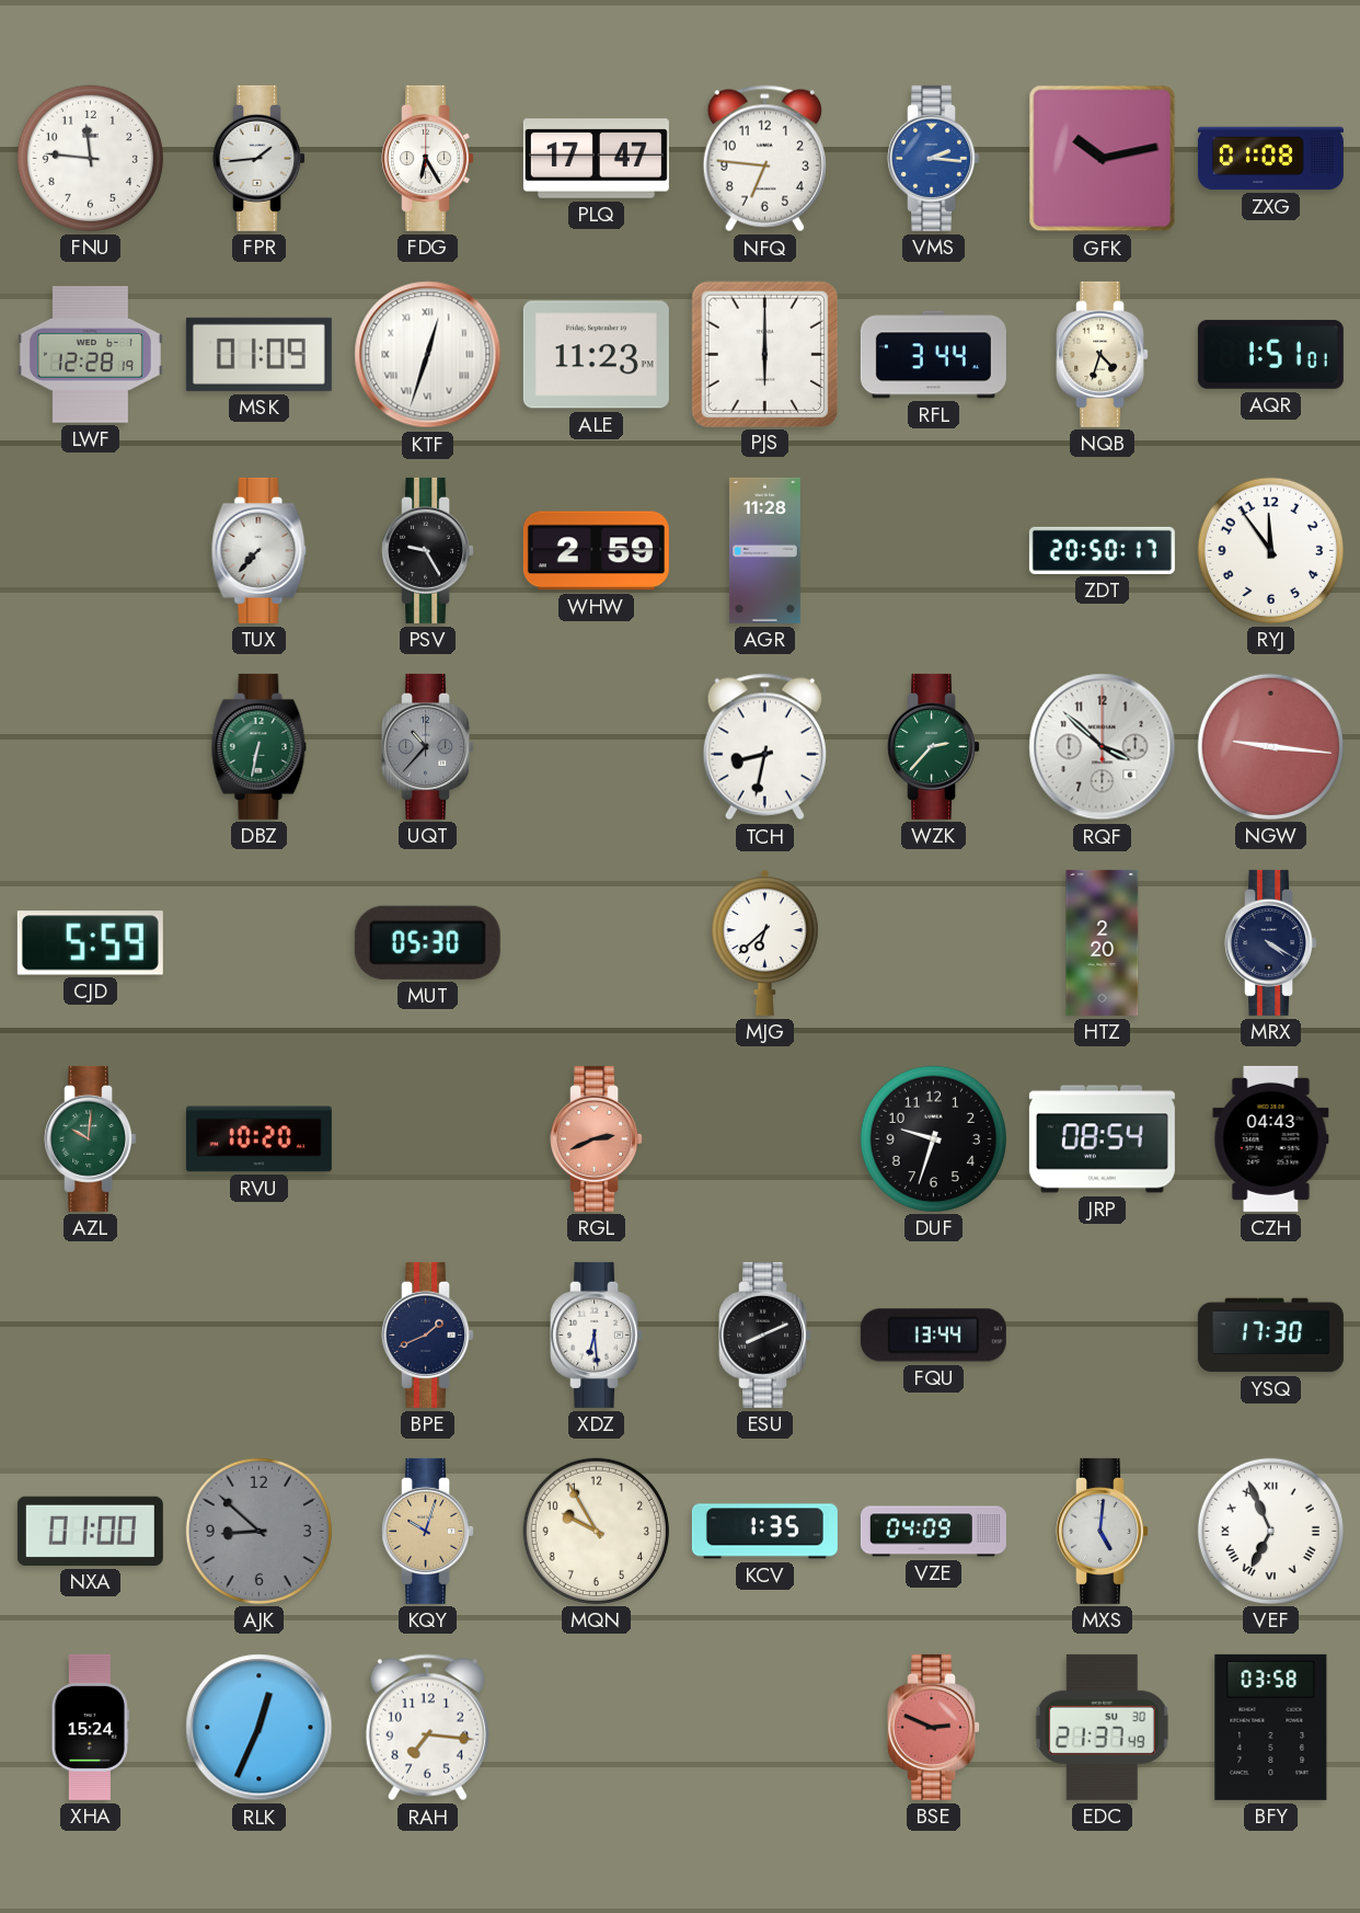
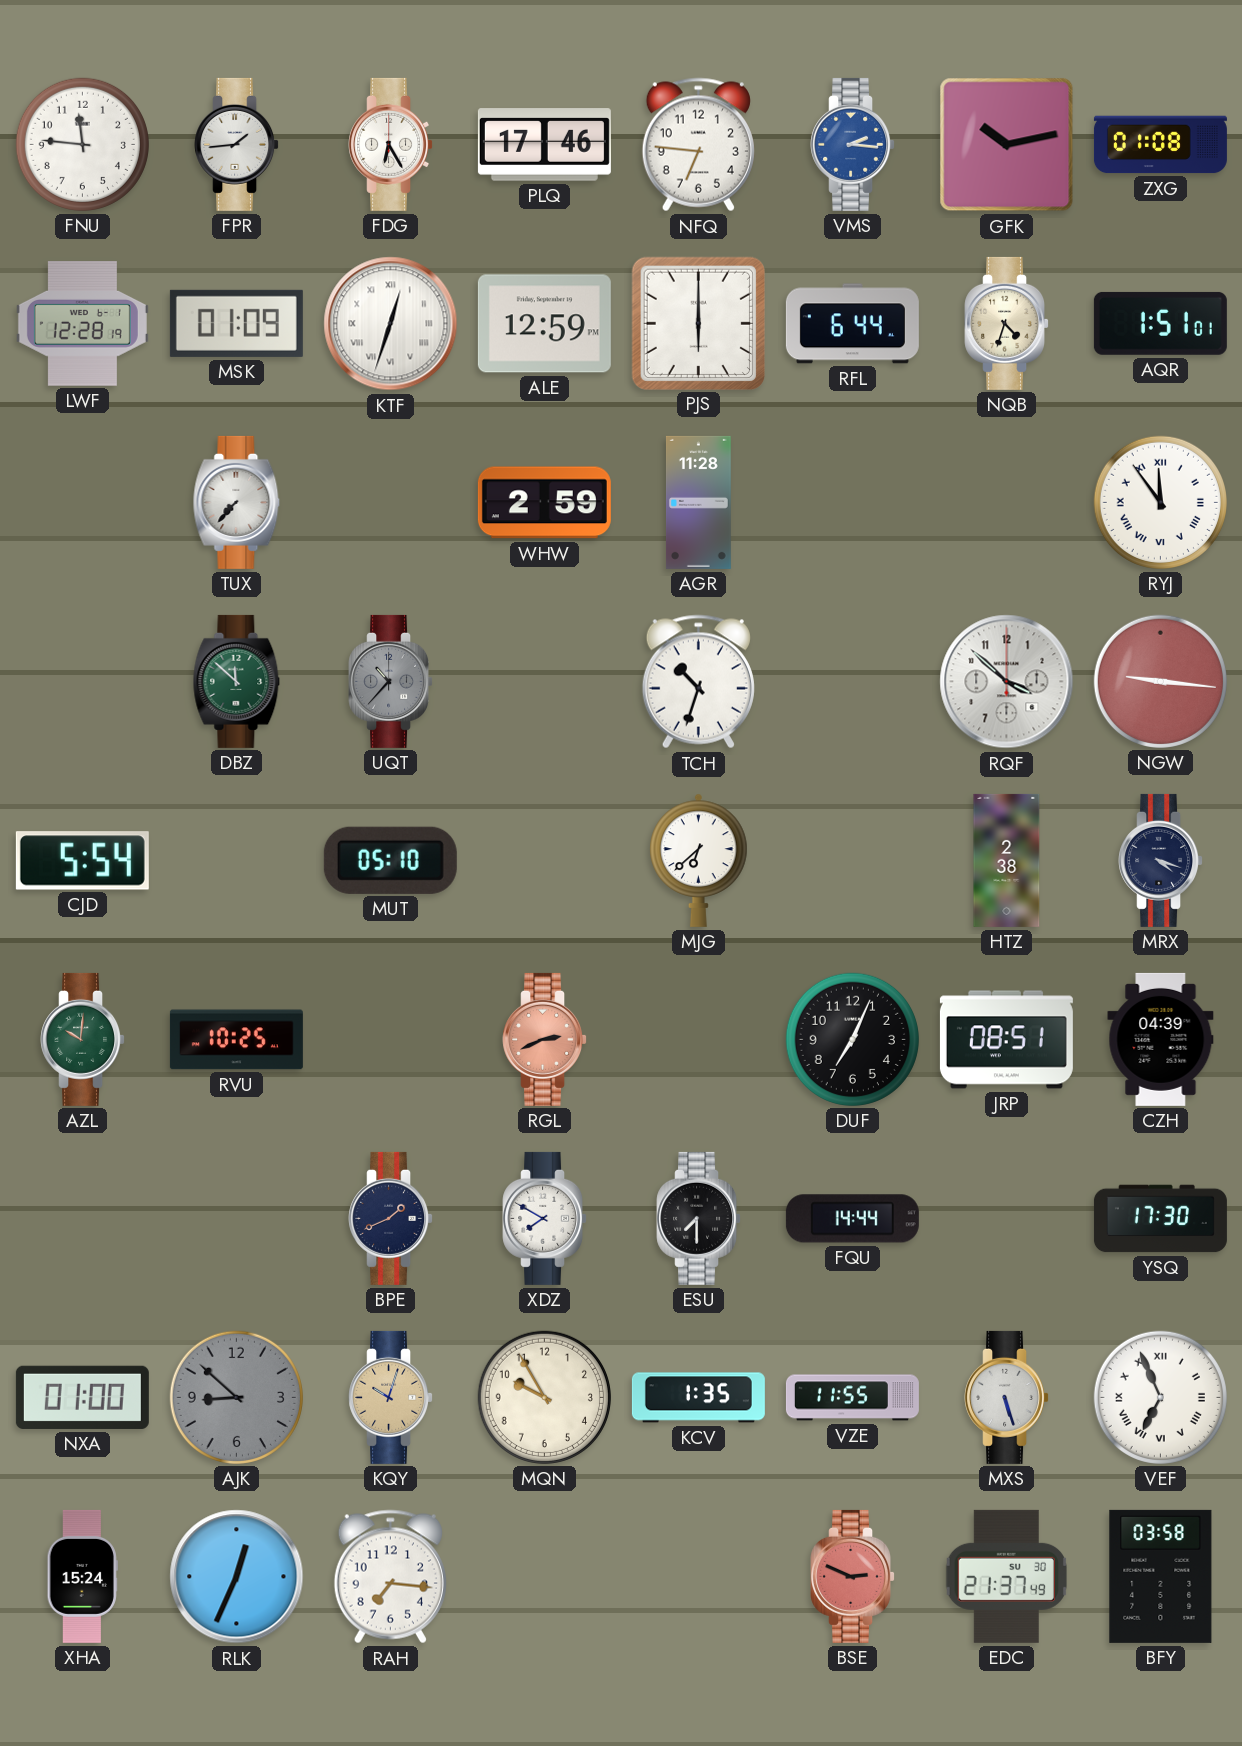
PLQ: 17:47 -> 17:46 (544, 145)
ALE: 11:23 -> 12:59 (544, 324)
RFL: 3:44 -> 6:44 (852, 324)
PSV: 9:25 -> none (428, 550)
ZDT: 20:50 -> none (1102, 550)
RYJ numerals: Arabic -> Roman (1160, 502)
DBZ: 6:32 -> 11:52 (237, 681)
TCH: 8:32 -> 10:33 (698, 682)
WZK: 2:37 -> none (934, 746)
CJD: 5:59 -> 5:54 (82, 861)
MUT: 05:30 -> 05:10 (390, 860)
HTZ: 2:20 -> 2:38 (1007, 860)
MRX: 4:20 -> 4:18 (1161, 860)
RVU: 10:20 -> 10:25 (236, 1040)
DUF: 9:33 -> 7:04 (852, 1039)
JRP: 08:54 -> 08:51 (1006, 1040)
CZH: 04:43 -> 04:39 (1161, 1039)
XDZ: 6:29 -> 7:50 (545, 1218)
ESU: 8:11 -> 7:30 (699, 1218)
FQU: 13:44 -> 14:44 (852, 1219)
VZE: 04:09 -> 11:55 (852, 1398)
MXS: 5:01 -> 5:27 (1007, 1397)
